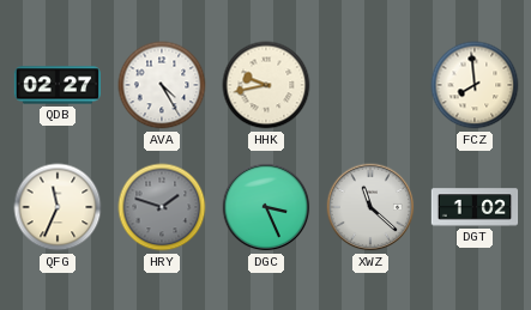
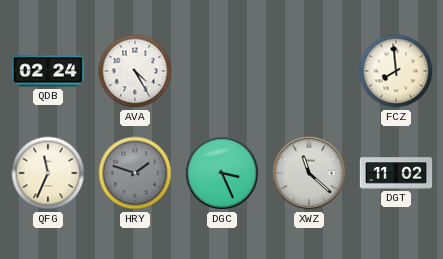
QDB: 02:27 -> 02:24 (47, 71)
HHK: 9:43 -> none (266, 85)
DGT: 1:02 -> 11:02 (396, 173)
